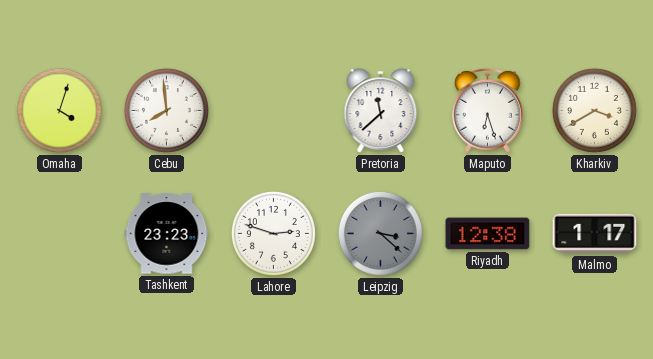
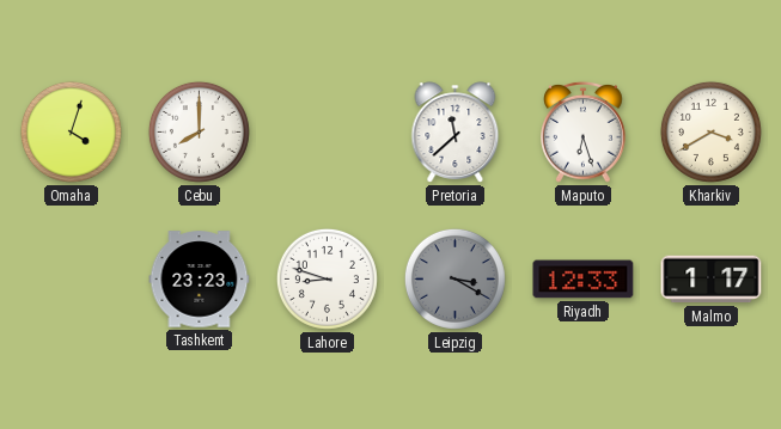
Cebu: 7:59 -> 8:00 (199, 131)
Lahore: 2:48 -> 8:48 (327, 278)
Leipzig: 3:22 -> 3:20 (454, 278)
Riyadh: 12:38 -> 12:33 (584, 280)
